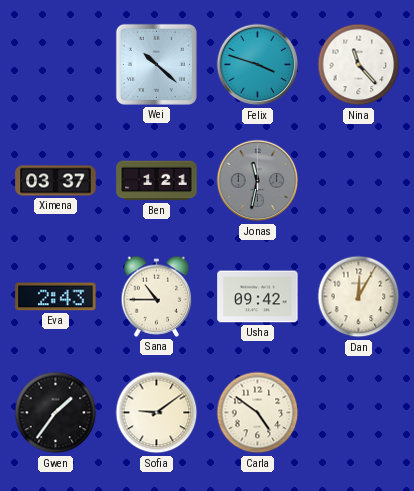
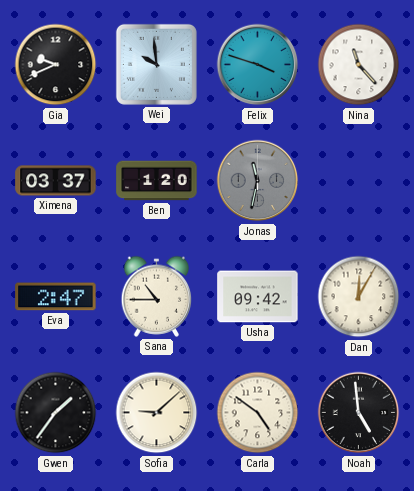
Gia: none -> 9:41 (56, 65)
Wei: 10:22 -> 9:59 (156, 64)
Ben: 1:21 -> 1:20 (157, 181)
Eva: 2:43 -> 2:47 (56, 297)
Sofia: 9:09 -> 9:08 (157, 413)
Noah: none -> 4:59 (359, 413)
